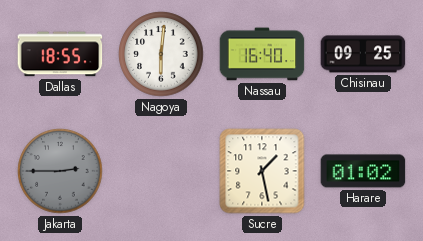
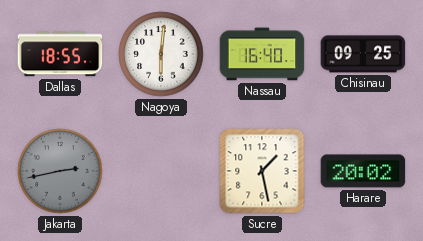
Jakarta: 2:45 -> 2:43 (60, 171)
Harare: 01:02 -> 20:02 (363, 171)
